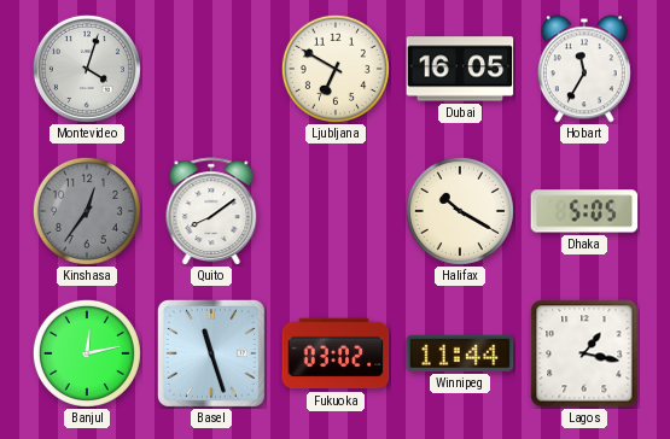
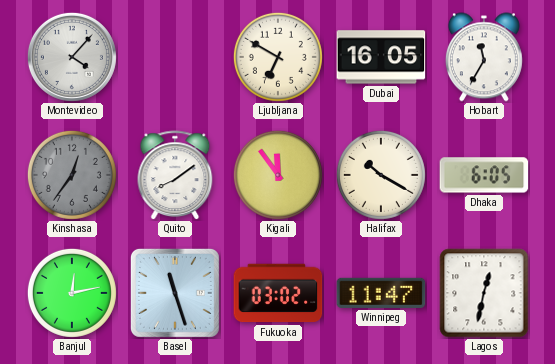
Montevideo: 4:03 -> 4:07 (72, 57)
Kigali: none -> 11:54 (278, 175)
Dhaka: 5:05 -> 6:05 (484, 175)
Winnipeg: 11:44 -> 11:47 (381, 293)
Lagos: 1:17 -> 12:32 (484, 293)
